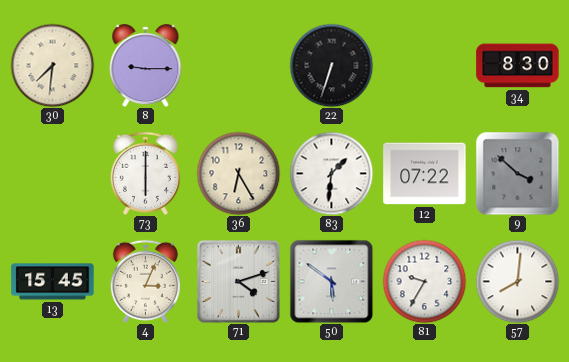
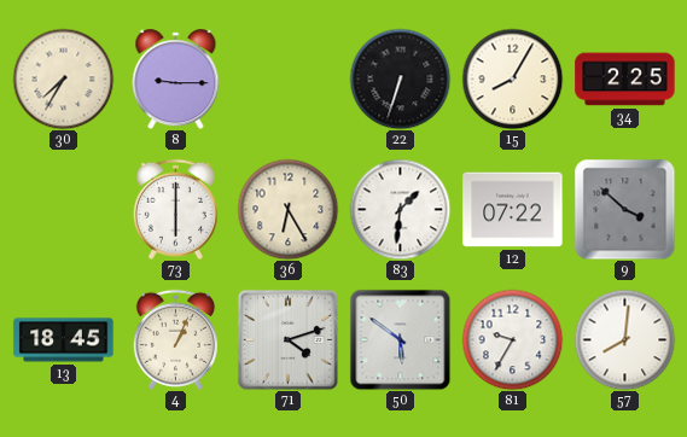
30: 7:31 -> 7:35 (63, 78)
15: none -> 8:05 (512, 78)
34: 8:30 -> 2:25 (625, 80)
13: 15:45 -> 18:45 (64, 340)
4: 3:04 -> 1:04 (175, 339)
